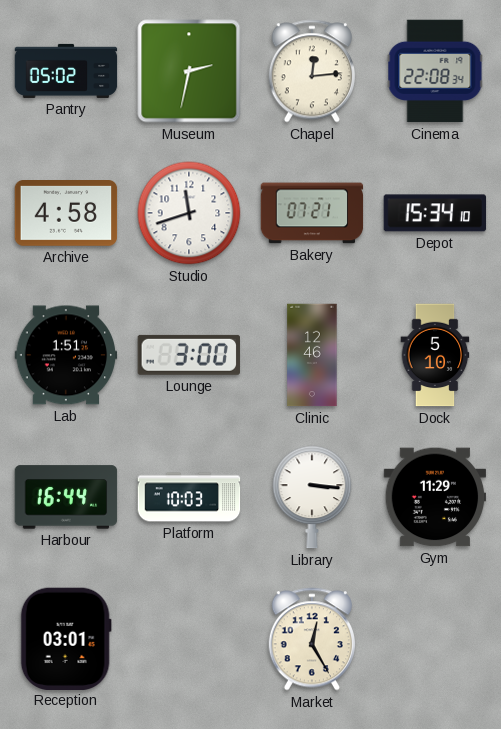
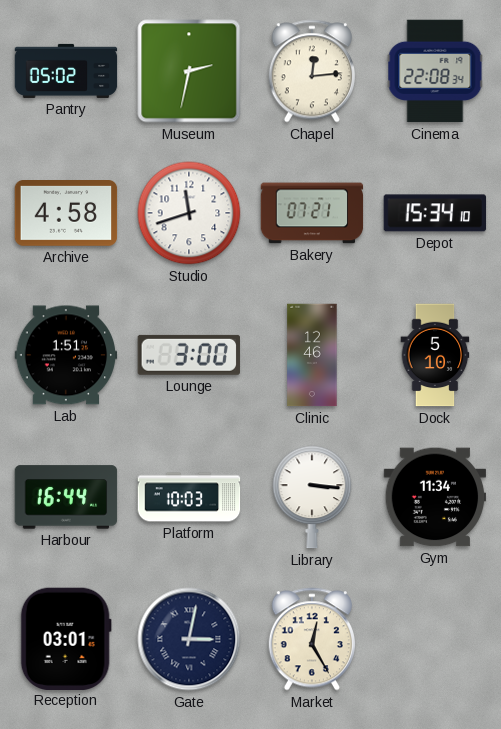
Gym: 11:29 -> 11:34 (435, 497)
Gate: none -> 3:02 (189, 639)
